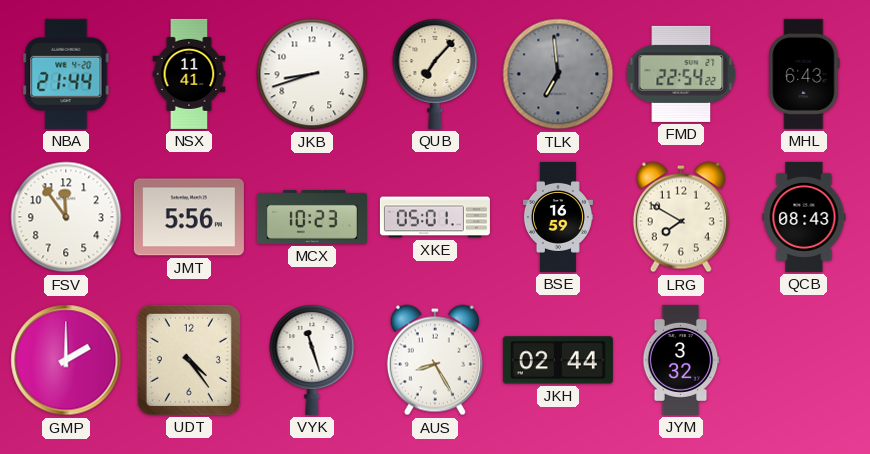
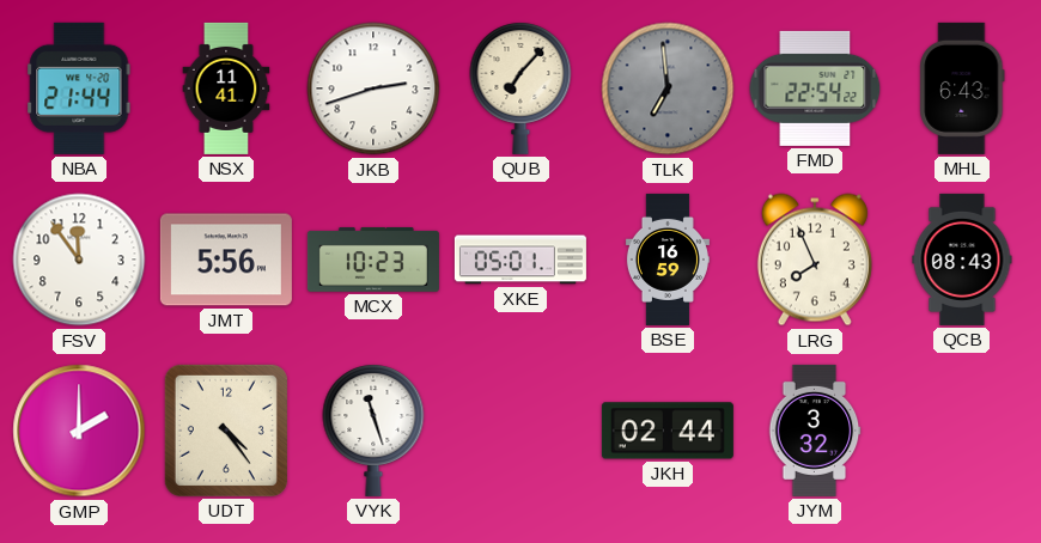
JKB: 8:42 -> 2:42 (373, 89)
LRG: 7:50 -> 7:56 (815, 260)
AUS: 8:25 -> none (435, 360)
